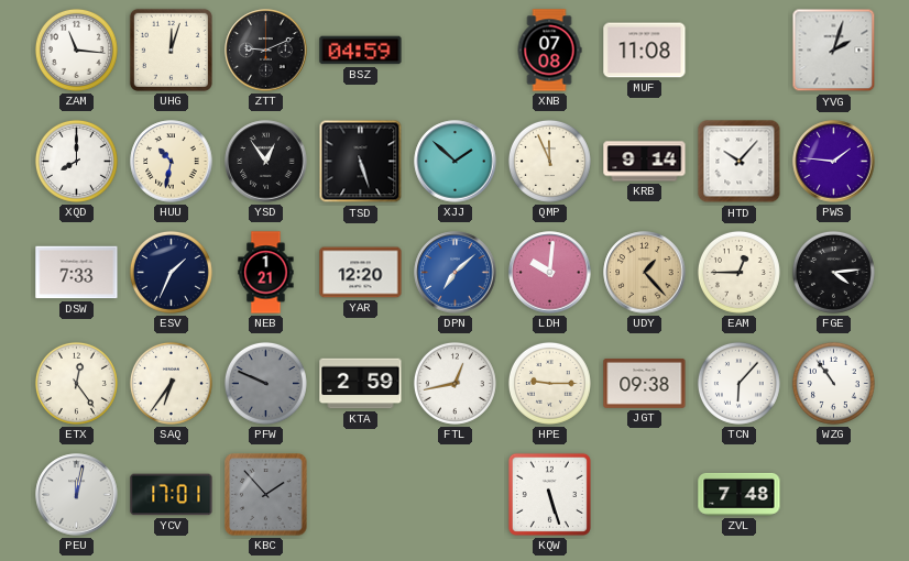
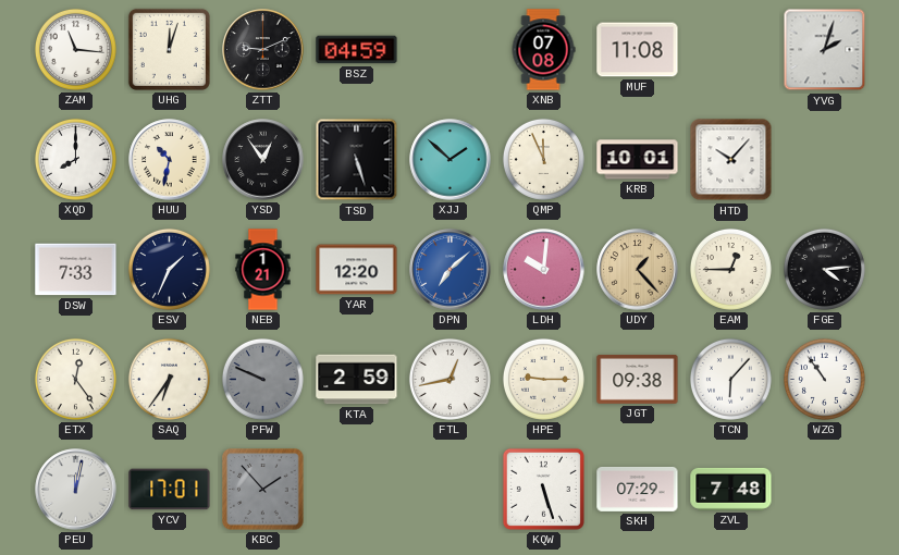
KRB: 9:14 -> 10:01 (638, 160)
PWS: 1:46 -> none (834, 162)
SKH: none -> 07:29 (638, 489)
